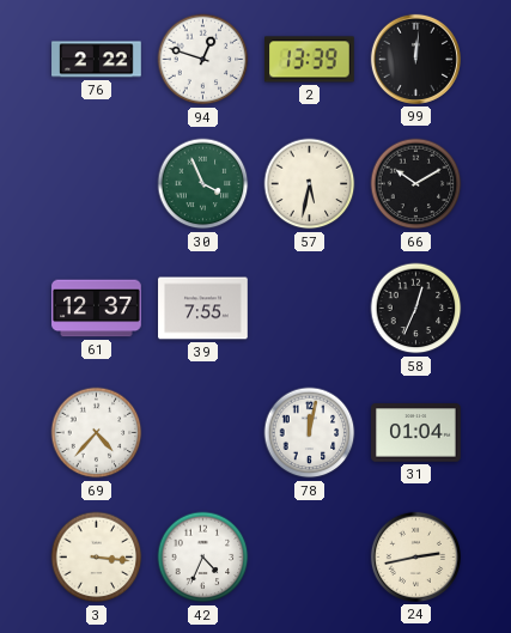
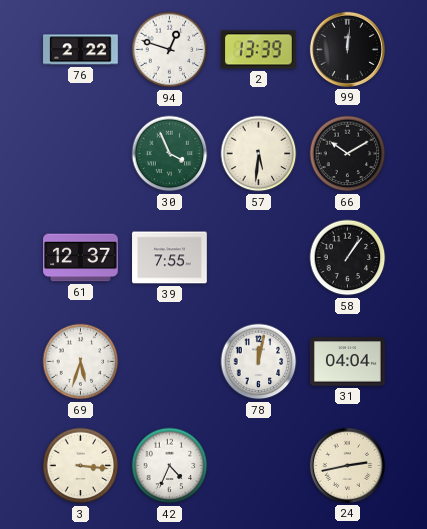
57: 5:32 -> 5:31 (259, 154)
58: 12:34 -> 1:06 (348, 258)
69: 4:37 -> 5:33 (81, 362)
31: 01:04 -> 04:04 (348, 362)
